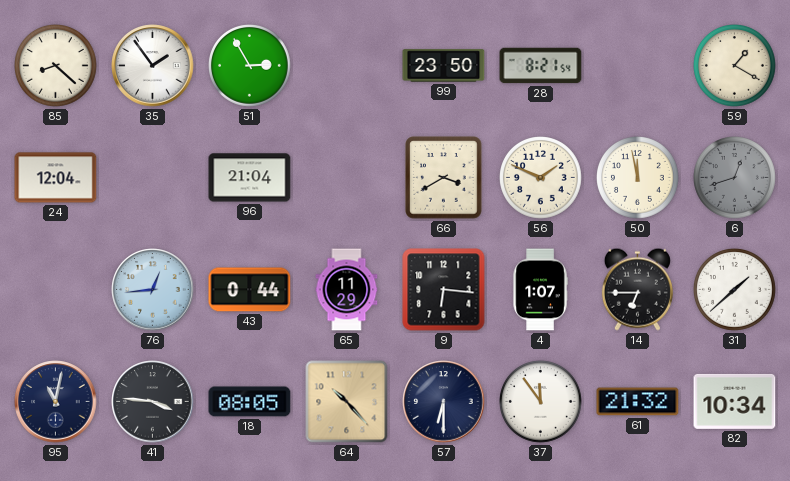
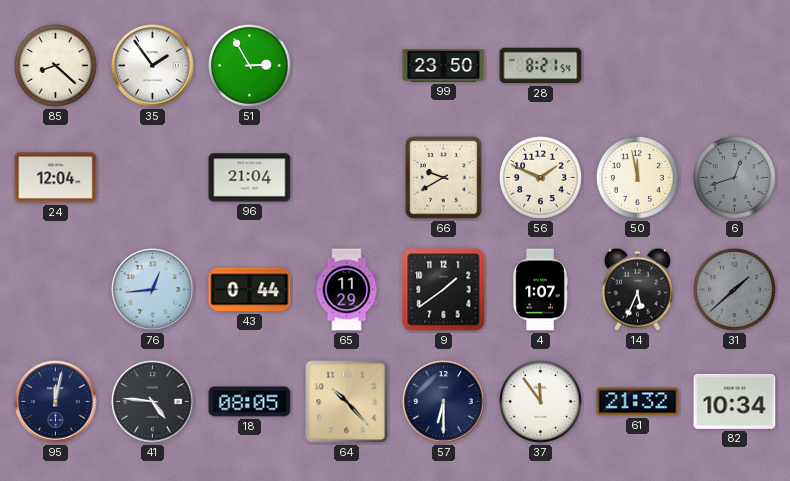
59: 1:20 -> none (735, 66)
66: 3:40 -> 9:40 (444, 178)
9: 6:16 -> 1:39 (444, 290)
14: 6:45 -> 5:34 (637, 289)
31 dial: white -> grey (735, 290)
95: 11:02 -> 12:02 (56, 402)
41: 3:46 -> 4:46 (153, 402)
